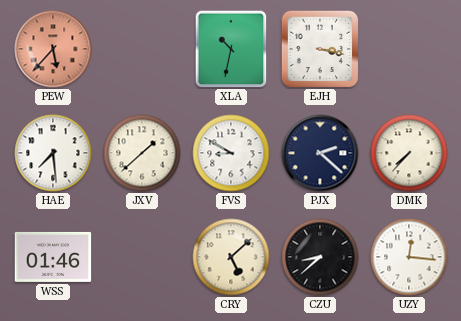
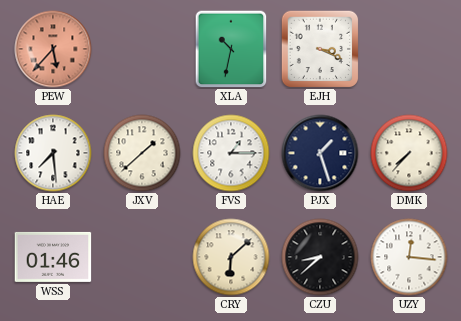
EJH: 3:17 -> 3:19 (320, 49)
FVS: 8:50 -> 1:15 (231, 153)
PJX: 2:22 -> 1:27 (320, 153)
CRY: 5:08 -> 6:08 (231, 257)
